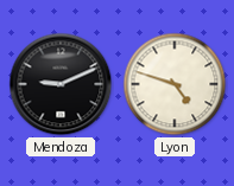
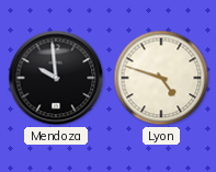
Mendoza: 9:11 -> 9:59 (56, 78)
